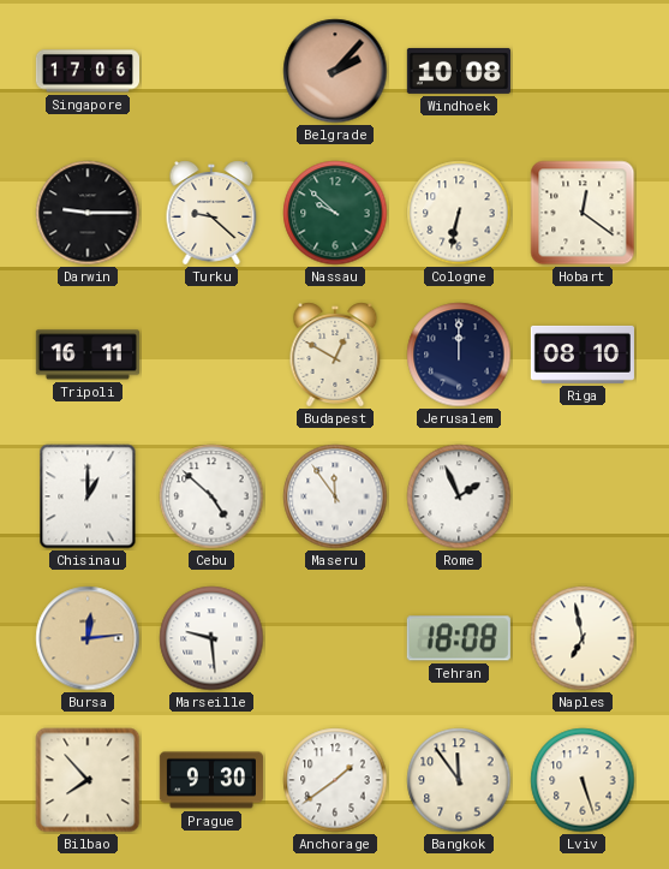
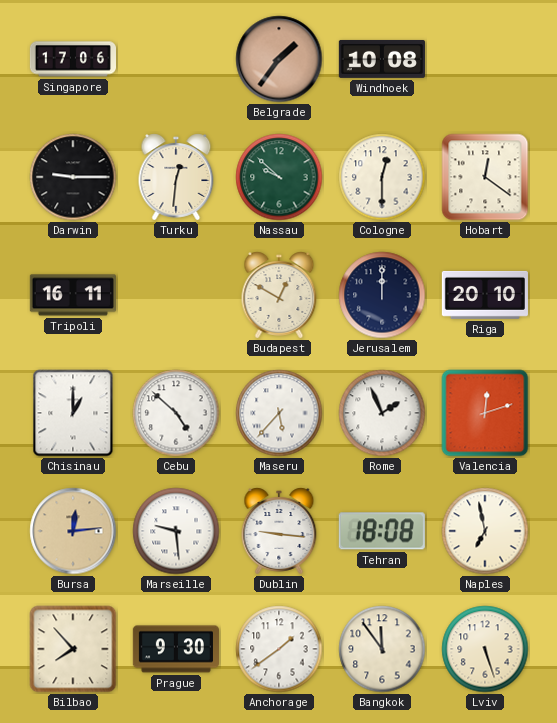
Belgrade: 2:07 -> 1:36 (279, 59)
Turku: 9:22 -> 12:31 (176, 177)
Cologne: 6:32 -> 12:30 (382, 177)
Riga: 08:10 -> 20:10 (485, 295)
Maseru: 11:54 -> 5:37 (279, 413)
Valencia: none -> 12:12 (485, 413)
Dublin: none -> 9:16 (279, 531)
